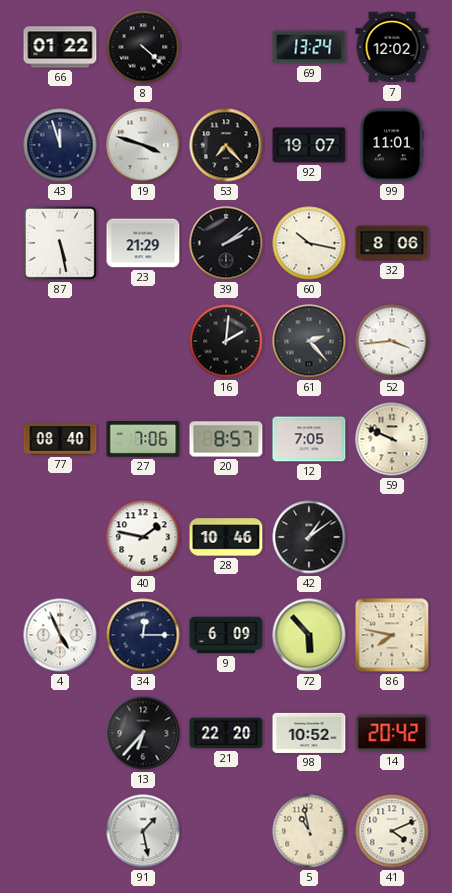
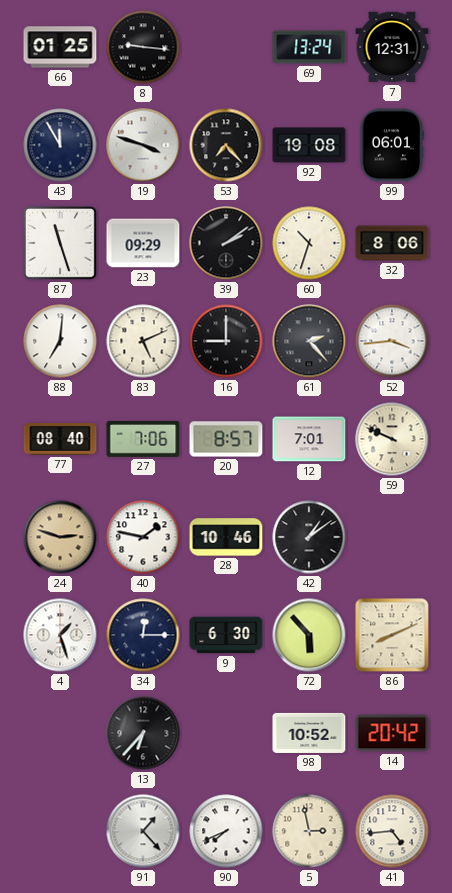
66: 01:22 -> 01:25 (60, 47)
8: 4:22 -> 9:16 (143, 47)
7: 12:02 -> 12:31 (392, 47)
43: 11:57 -> 11:55 (60, 145)
92: 19:07 -> 19:08 (309, 145)
99: 11:01 -> 06:01 (392, 145)
87: 5:28 -> 11:27 (60, 243)
23: 21:29 -> 09:29 (143, 243)
60: 10:17 -> 10:33 (309, 243)
88: none -> 7:01 (60, 341)
83: none -> 5:11 (143, 341)
16: 2:01 -> 9:00 (226, 341)
12: 7:05 -> 7:01 (309, 439)
24: none -> 2:48 (60, 537)
4: 4:56 -> 1:27 (60, 635)
9: 6:09 -> 6:30 (226, 635)
86: 7:47 -> 8:11 (392, 635)
21: 22:20 -> none (226, 733)
91: 1:28 -> 1:23 (143, 831)
90: none -> 7:41 (226, 831)
5: 10:58 -> 2:58 (309, 831)
41: 4:11 -> 4:44 (392, 831)
